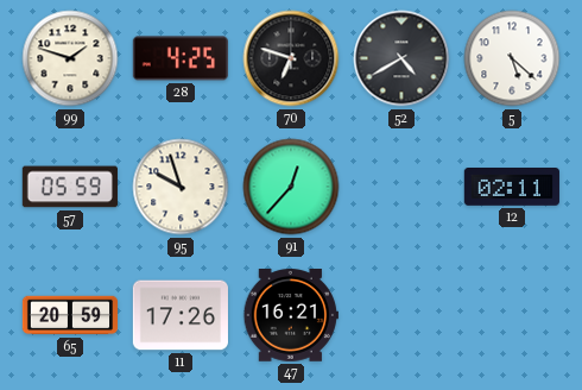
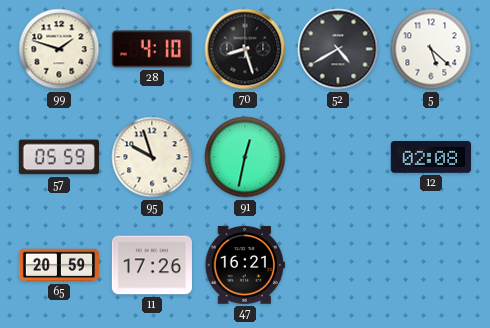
28: 4:25 -> 4:10 (152, 49)
70: 6:48 -> 8:27 (245, 49)
91: 12:37 -> 12:32 (245, 157)
12: 02:11 -> 02:08 (431, 158)
